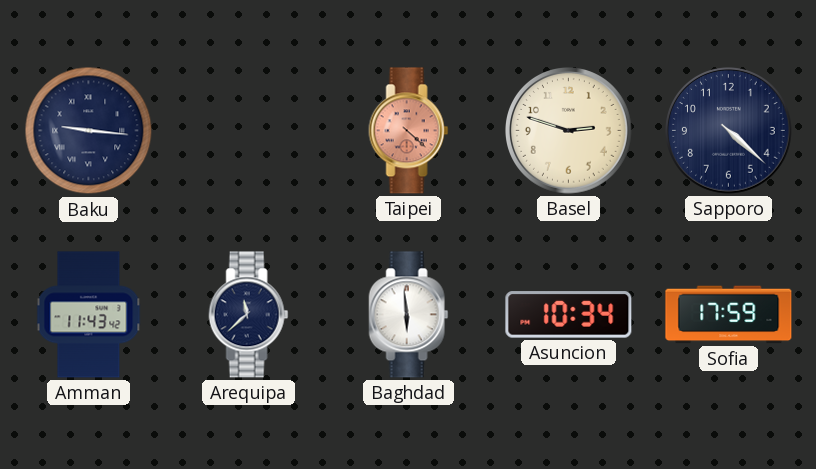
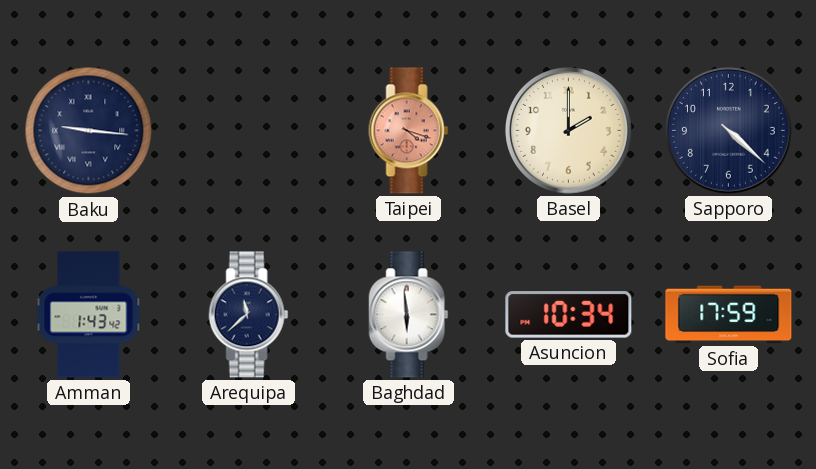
Taipei: 4:22 -> 4:18 (409, 131)
Basel: 2:48 -> 2:00 (569, 131)
Amman: 11:43 -> 1:43 (89, 315)
